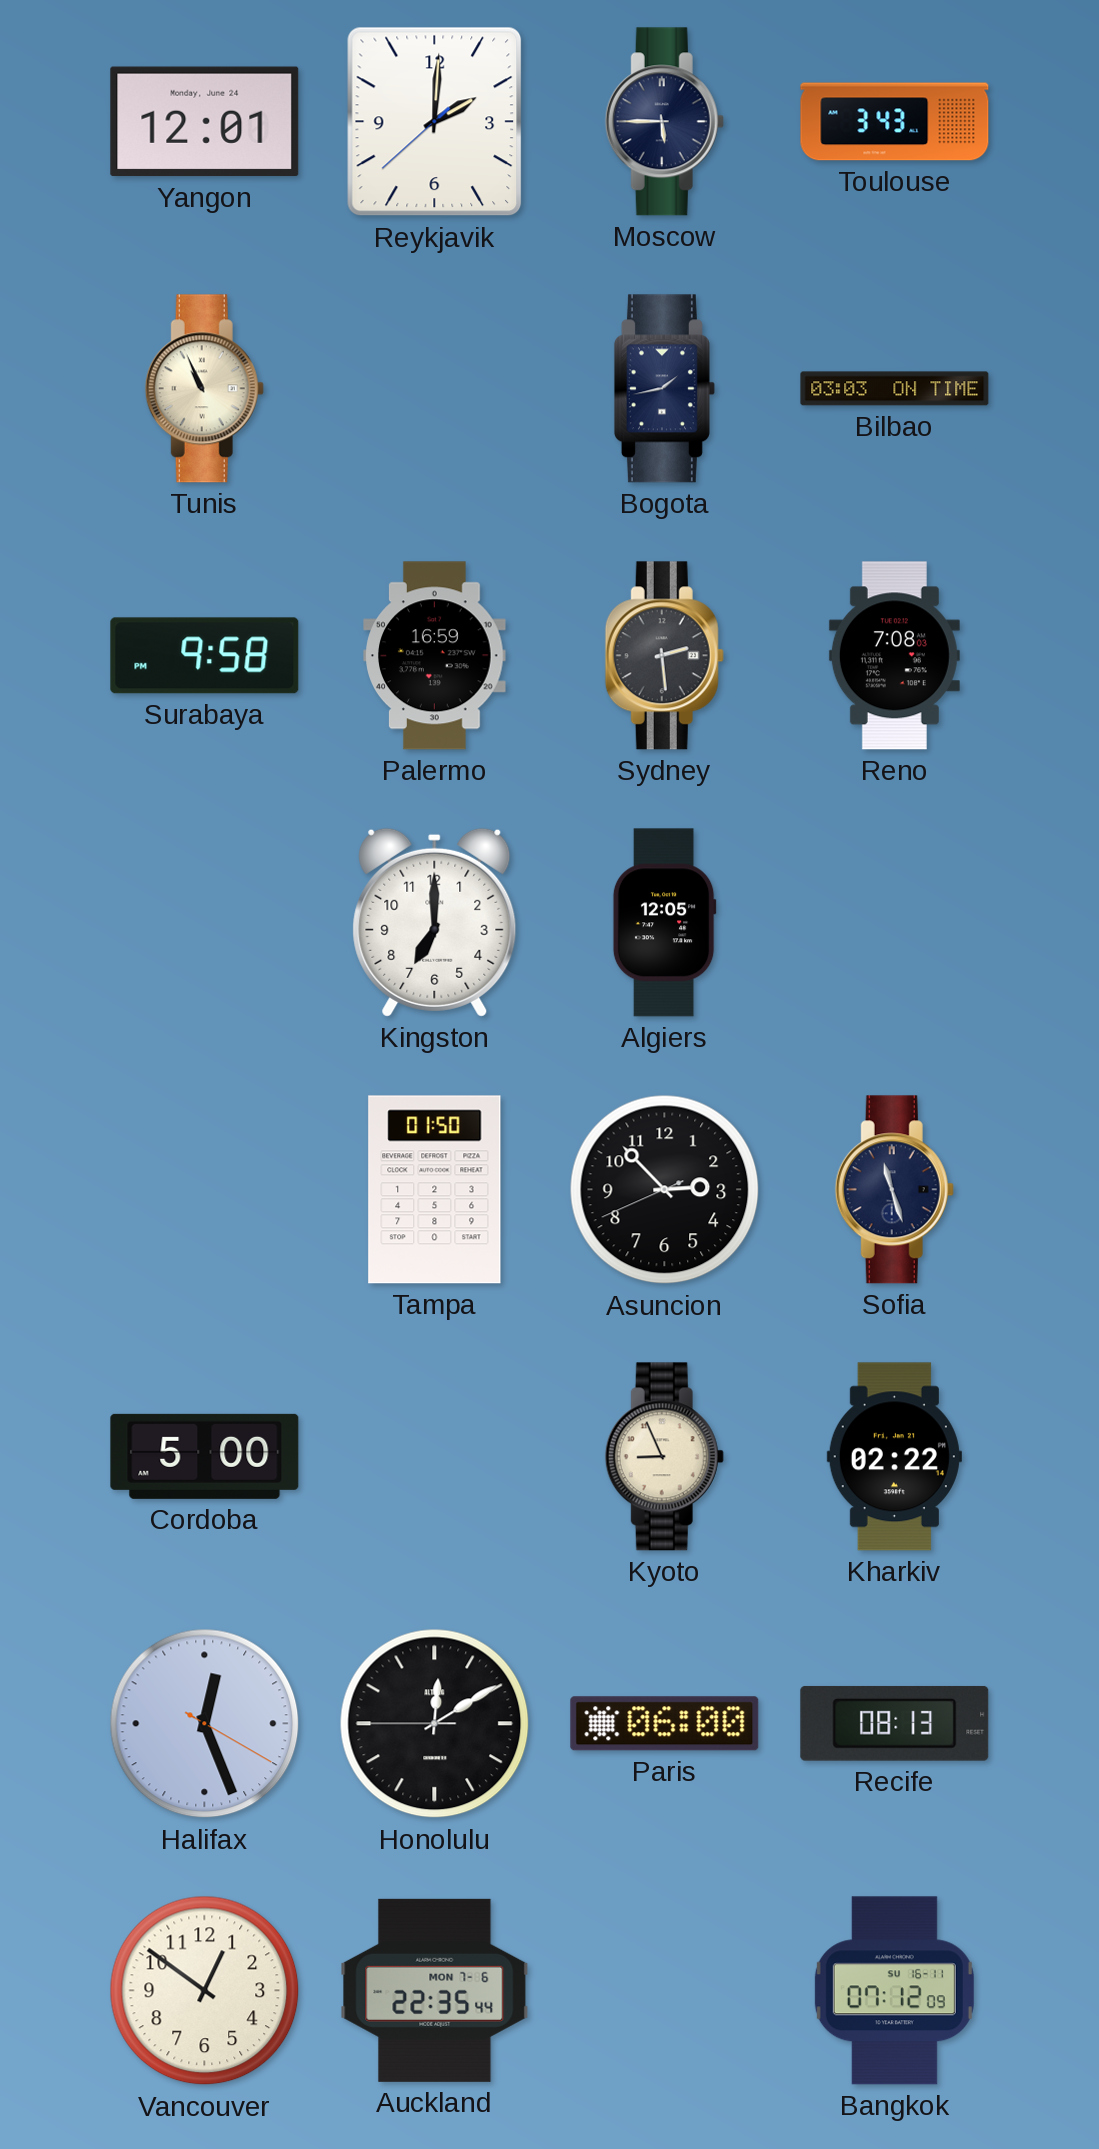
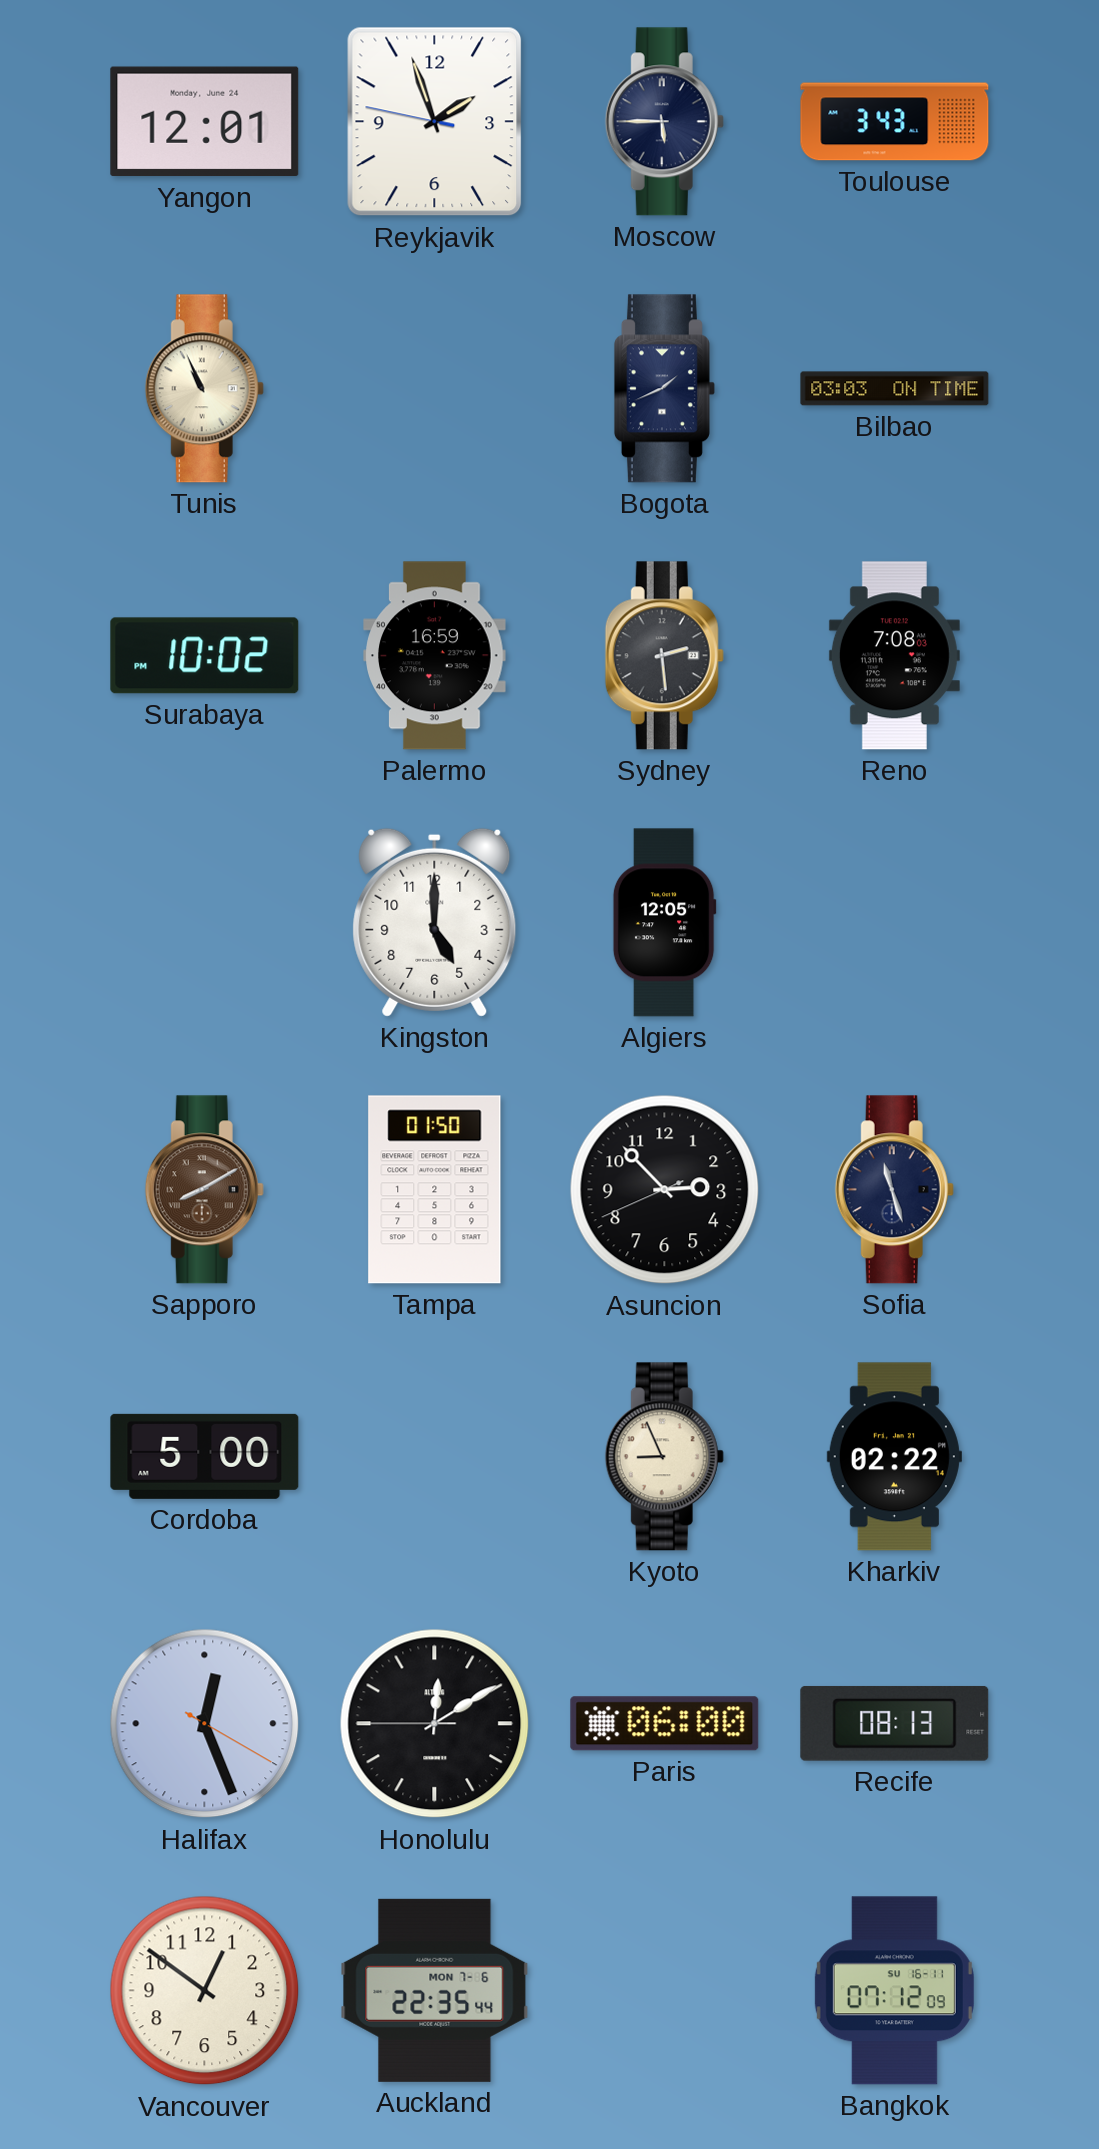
Reykjavik: 2:00 -> 1:56 (435, 122)
Bogota: 1:43 -> 1:41 (664, 389)
Surabaya: 9:58 -> 10:02 (205, 656)
Kingston: 7:00 -> 5:00 (435, 922)
Sapporo: none -> 8:10 (204, 1190)
